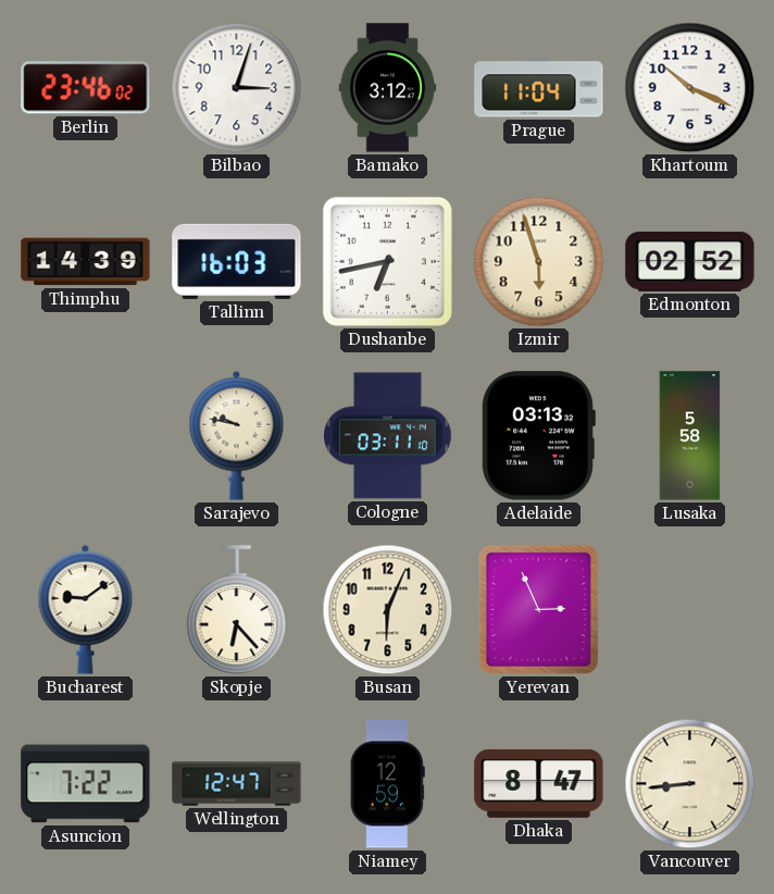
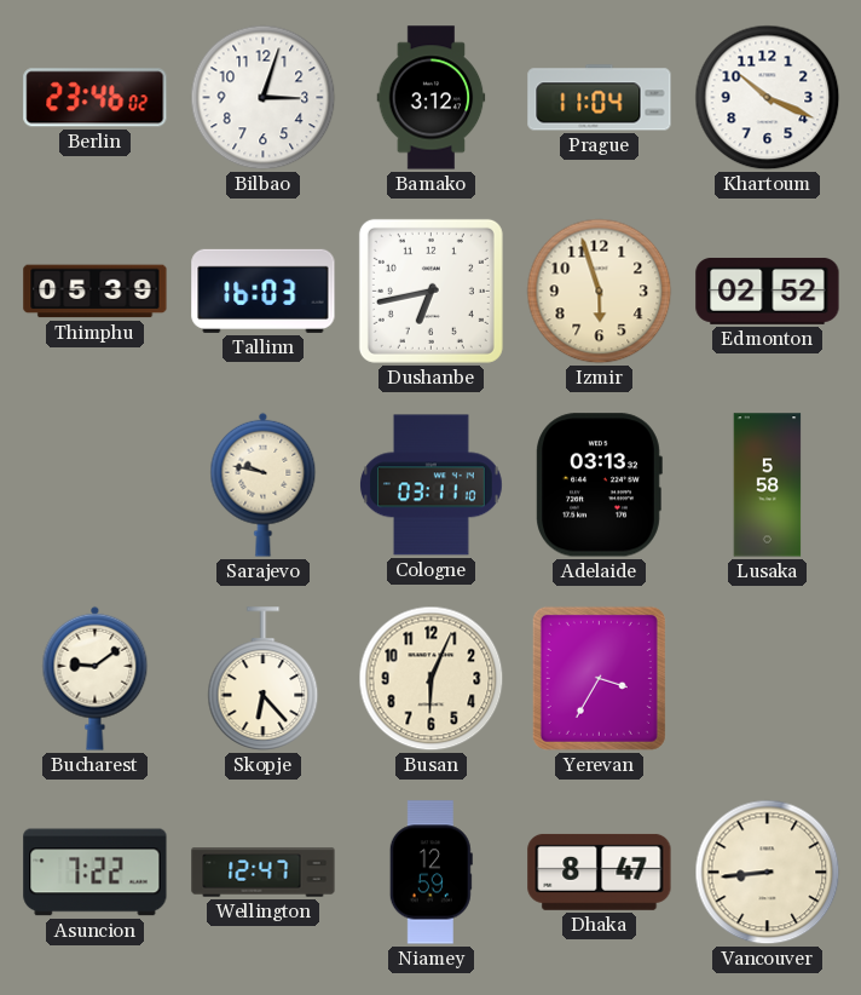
Thimphu: 14:39 -> 05:39 (96, 292)
Yerevan: 2:56 -> 3:35 (599, 678)
